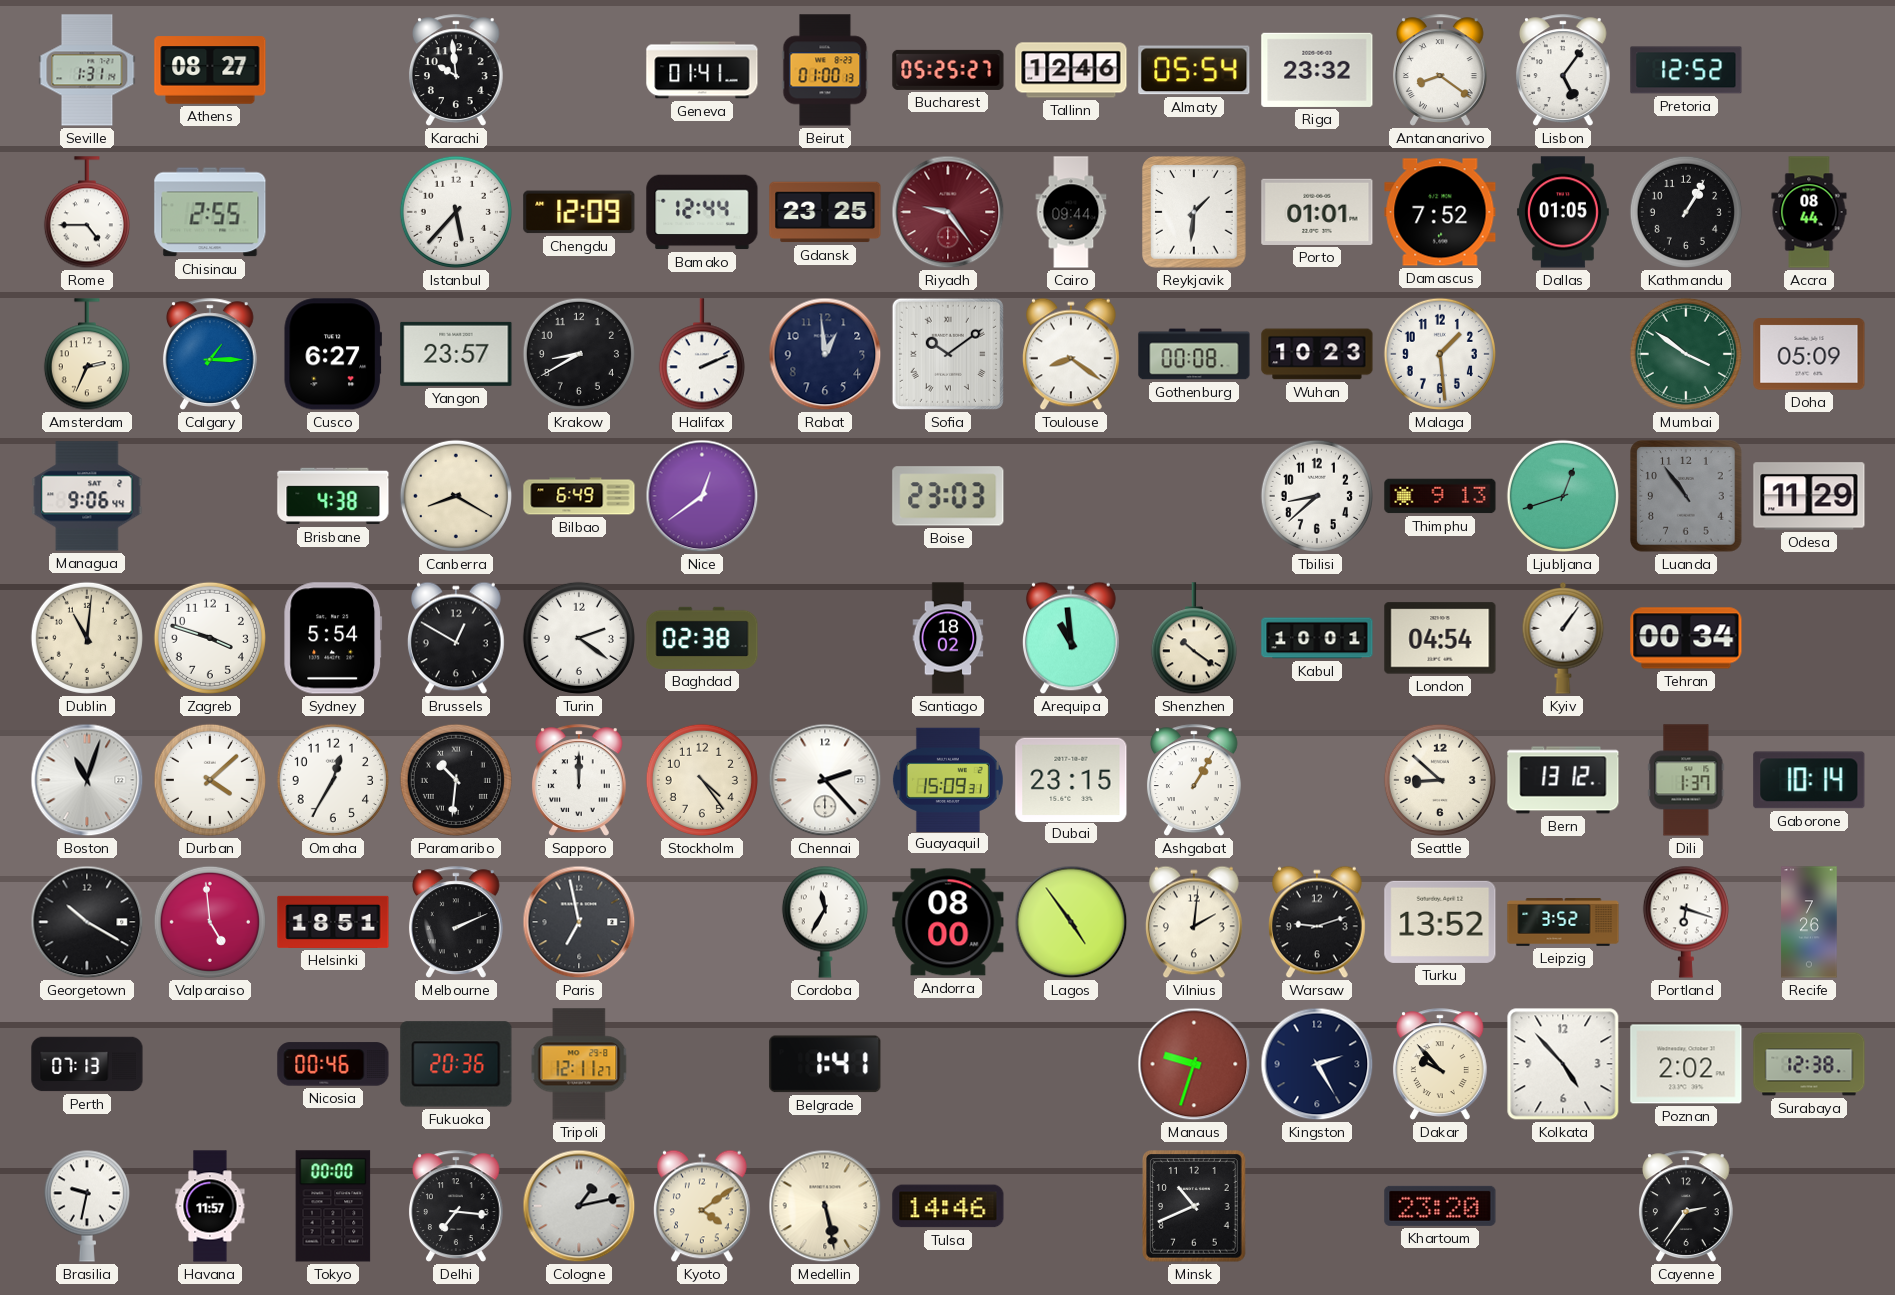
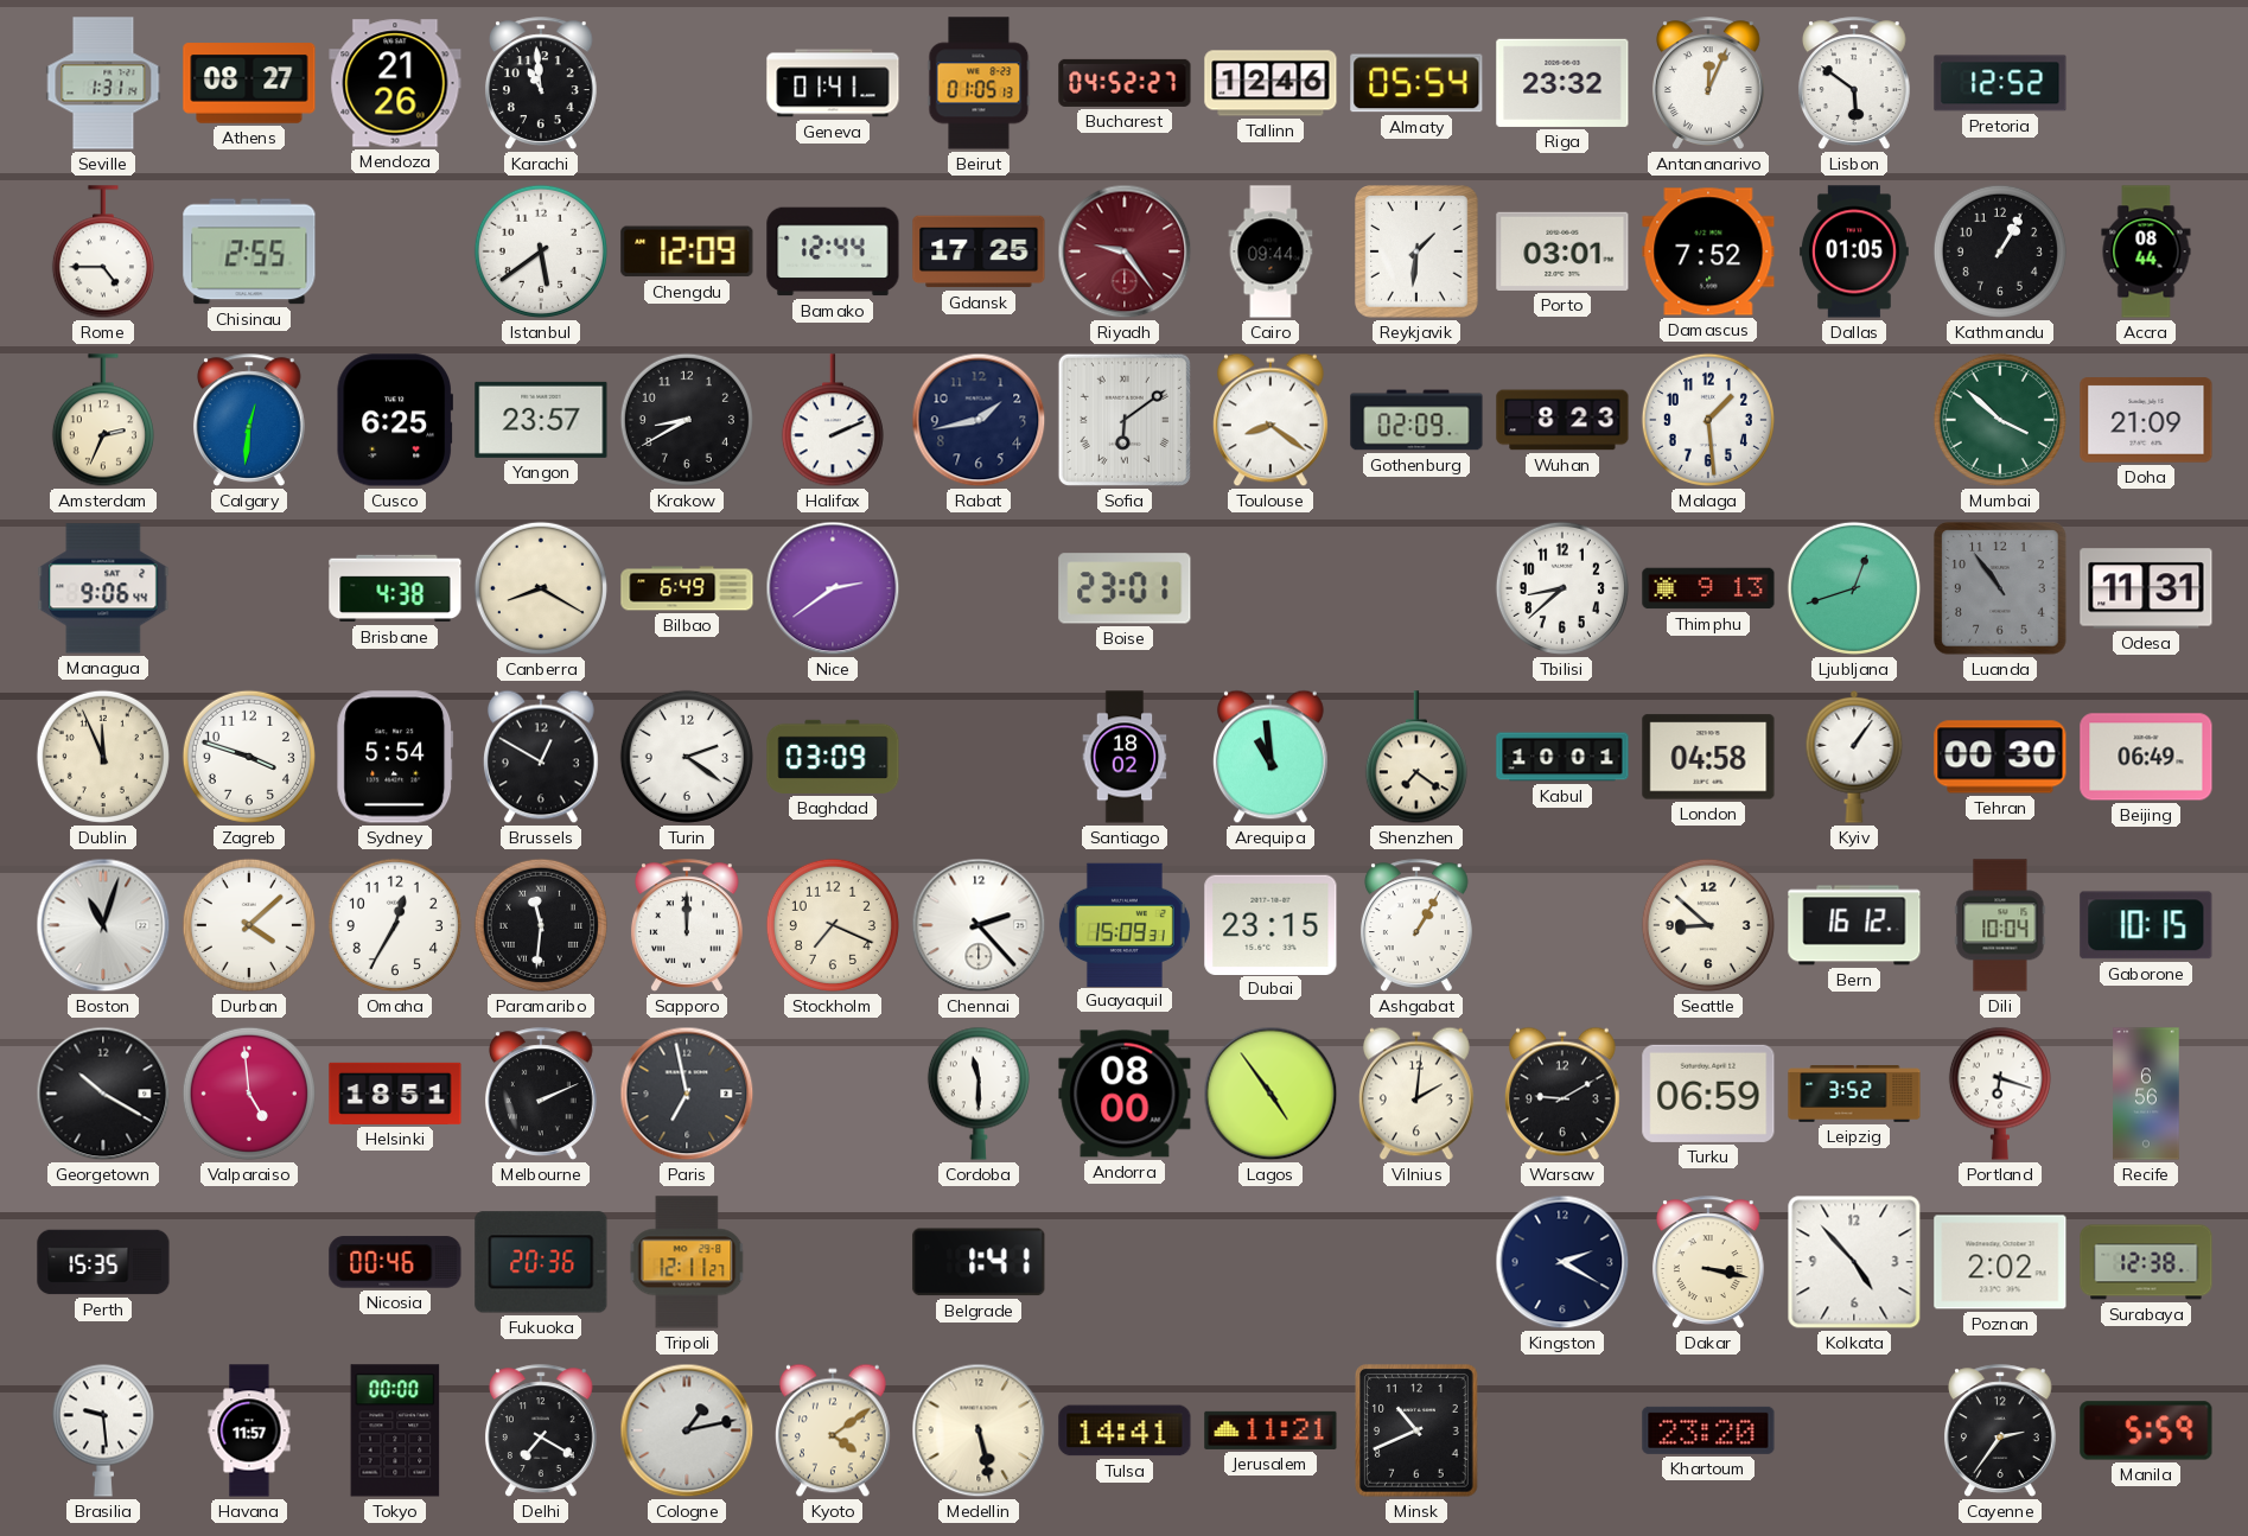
Mendoza: none -> 21:26 (395, 83)
Karachi: 9:59 -> 10:59 (541, 83)
Beirut: 01:00 -> 01:05 (979, 83)
Bucharest: 05:25 -> 04:52 (1125, 83)
Antananarivo: 8:21 -> 12:04 (1708, 83)
Lisbon: 5:06 -> 5:51 (1854, 83)
Istanbul: 5:37 -> 5:39 (541, 251)
Gdansk: 23:25 -> 17:25 (979, 251)
Porto: 01:01 -> 03:01 (1562, 251)
Calgary: 1:15 -> 12:31 (249, 420)
Cusco: 6:27 -> 6:25 (395, 420)
Rabat: 12:59 -> 1:43 (979, 420)
Sofia: 10:09 -> 6:09 (1125, 420)
Gothenburg: 00:08 -> 02:09 (1416, 420)
Wuhan: 10:23 -> 8:23 (1562, 420)
Mumbai: 3:51 -> 3:52 (2000, 420)
Doha: 05:09 -> 21:09 (2146, 420)
Nice: 12:39 -> 2:39 (833, 588)
Boise: 23:03 -> 23:01 (1125, 588)
Odesa: 11:29 -> 11:31 (2146, 588)
Dublin: 11:01 -> 11:56 (103, 757)
Baghdad: 02:38 -> 03:09 (833, 757)
Shenzhen: 10:21 -> 7:21 (1416, 758)
London: 04:54 -> 04:58 (1708, 757)
Tehran: 00:34 -> 00:30 (2000, 757)
Beijing: none -> 06:49 (2146, 757)
Paramaribo: 10:31 -> 11:31 (541, 925)
Stockholm: 4:24 -> 7:19 (833, 925)
Bern: 13:12 -> 16:12 (1854, 925)
Dili: 1:37 -> 10:04 (2000, 925)
Gaborone: 10:14 -> 10:15 (2146, 925)
Cordoba: 11:35 -> 11:30 (979, 1094)
Warsaw: 9:12 -> 9:10 (1562, 1094)
Turku: 13:52 -> 06:59 (1708, 1094)
Recife: 7:26 -> 6:56 (2146, 1094)
Perth: 07:13 -> 15:35 (103, 1262)
Manaus: 9:33 -> none (1194, 1064)
Kingston: 2:25 -> 2:20 (1562, 1262)
Dakar: 9:53 -> 3:17 (1708, 1262)
Brasilia: 9:32 -> 9:29 (103, 1430)
Delhi: 7:16 -> 7:20 (541, 1430)
Tulsa: 14:46 -> 14:41 (1125, 1430)
Jerusalem: none -> 11:21 (1271, 1430)
Manila: none -> 5:59 (2146, 1430)
